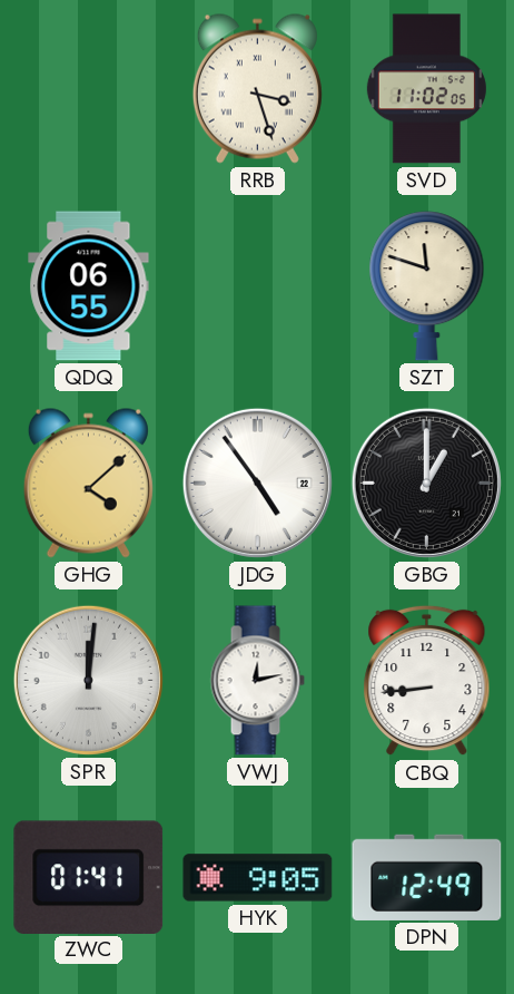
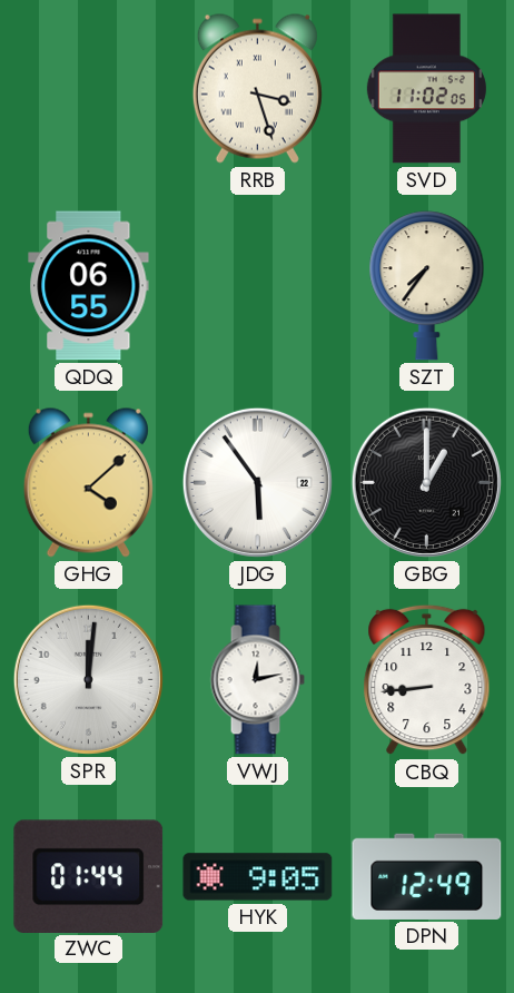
SZT: 11:48 -> 7:36 (427, 286)
JDG: 4:54 -> 5:54 (257, 482)
ZWC: 01:41 -> 01:44 (89, 876)
